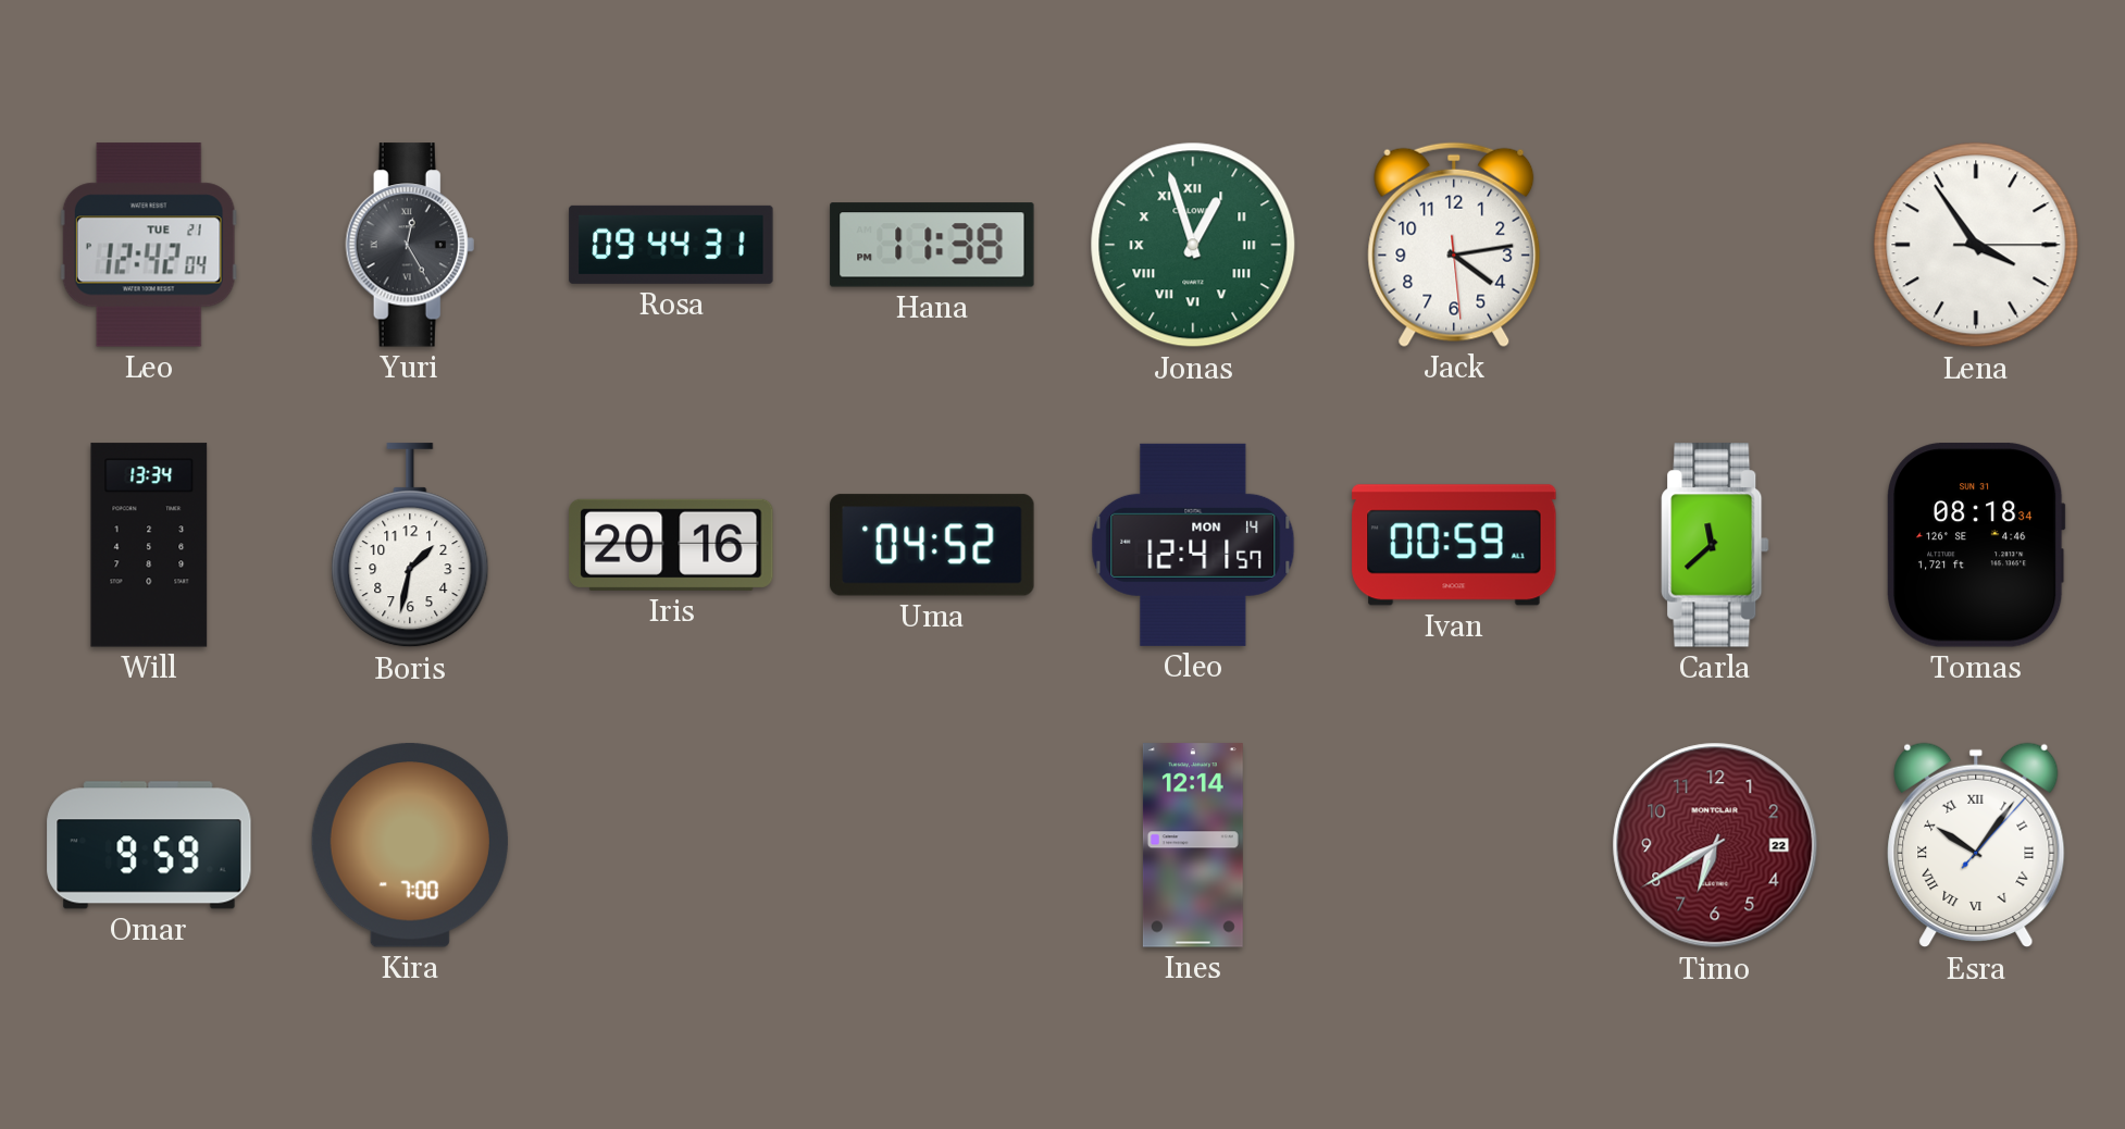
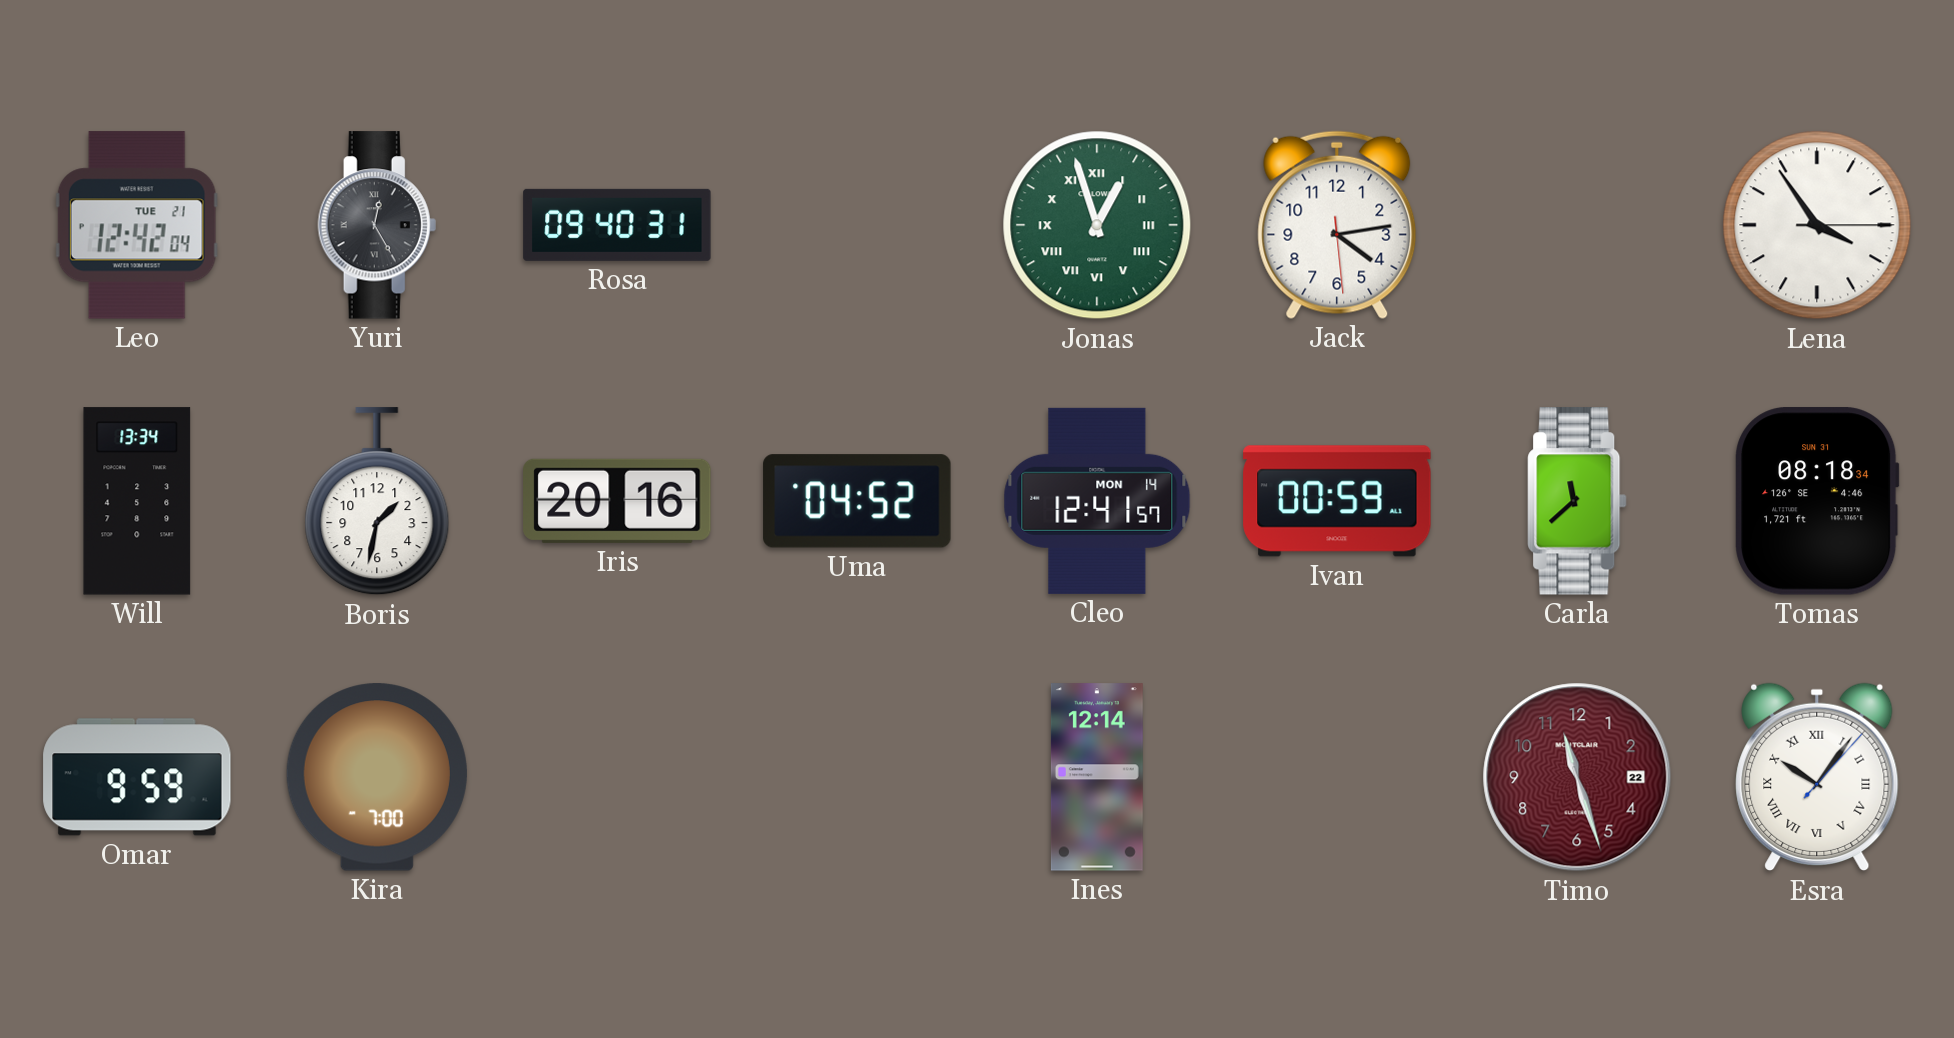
Rosa: 09:44 -> 09:40 (617, 225)
Hana: 11:38 -> none (932, 245)
Timo: 6:40 -> 11:27 (1577, 777)
